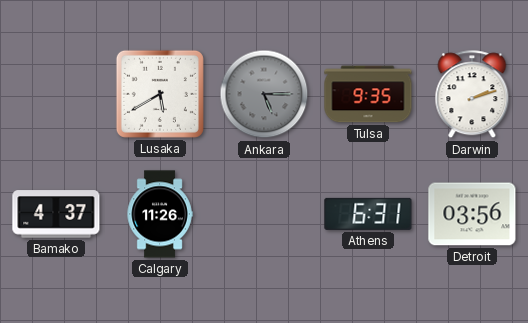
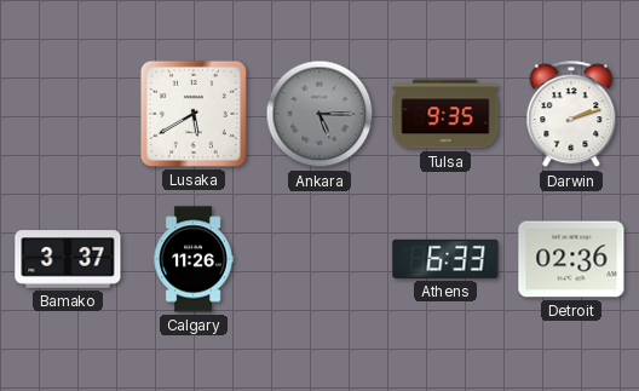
Bamako: 4:37 -> 3:37 (68, 259)
Athens: 6:31 -> 6:33 (445, 259)
Detroit: 03:56 -> 02:36 (571, 259)
